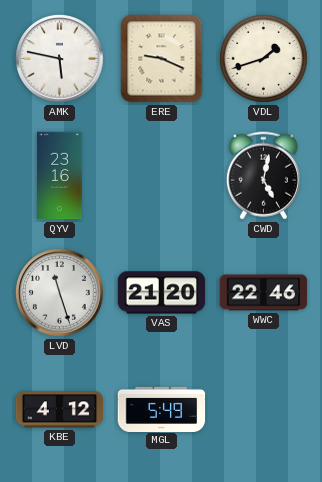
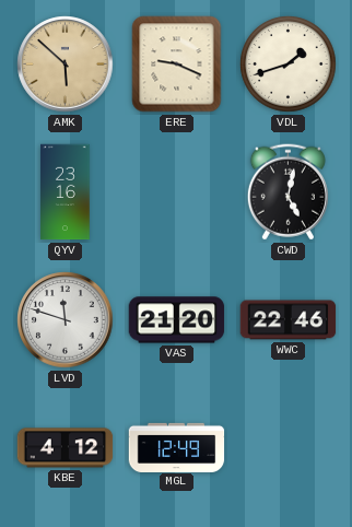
AMK: 5:47 -> 5:52 (66, 65)
AMK dial: white -> champagne (66, 65)
LVD: 11:27 -> 11:48 (66, 320)
MGL: 5:49 -> 12:49 (177, 447)
